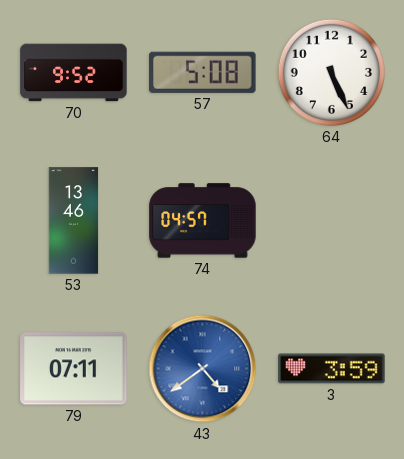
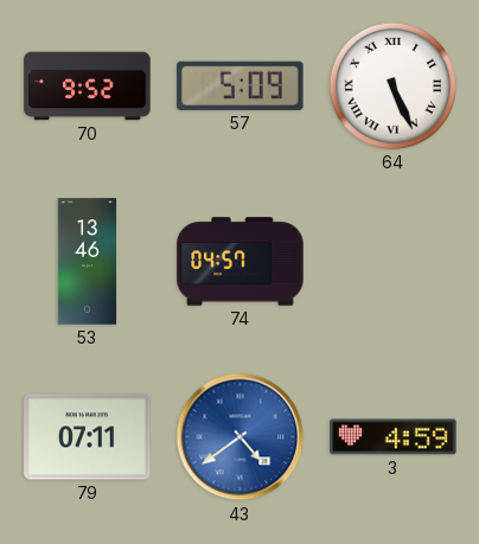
57: 5:08 -> 5:09 (241, 85)
64 numerals: Arabic -> Roman (392, 85)
3: 3:59 -> 4:59 (394, 437)
